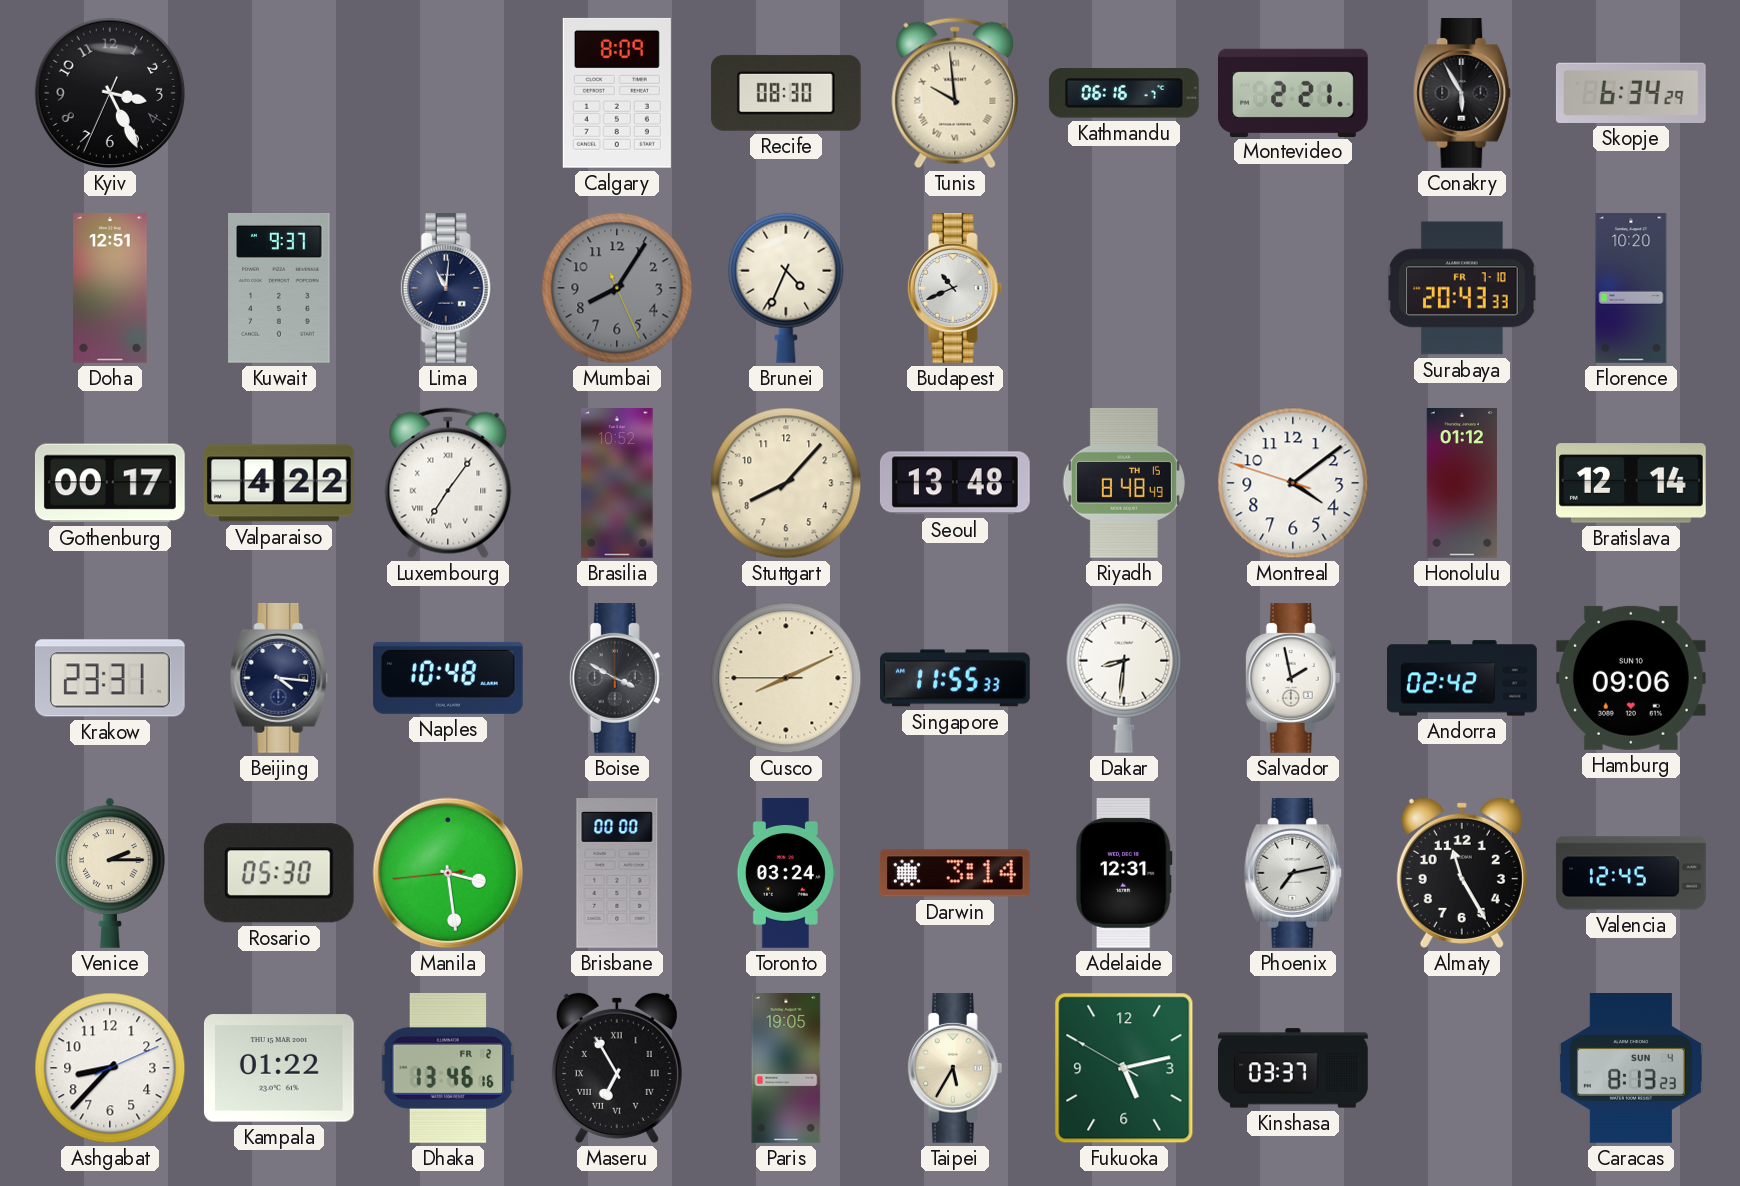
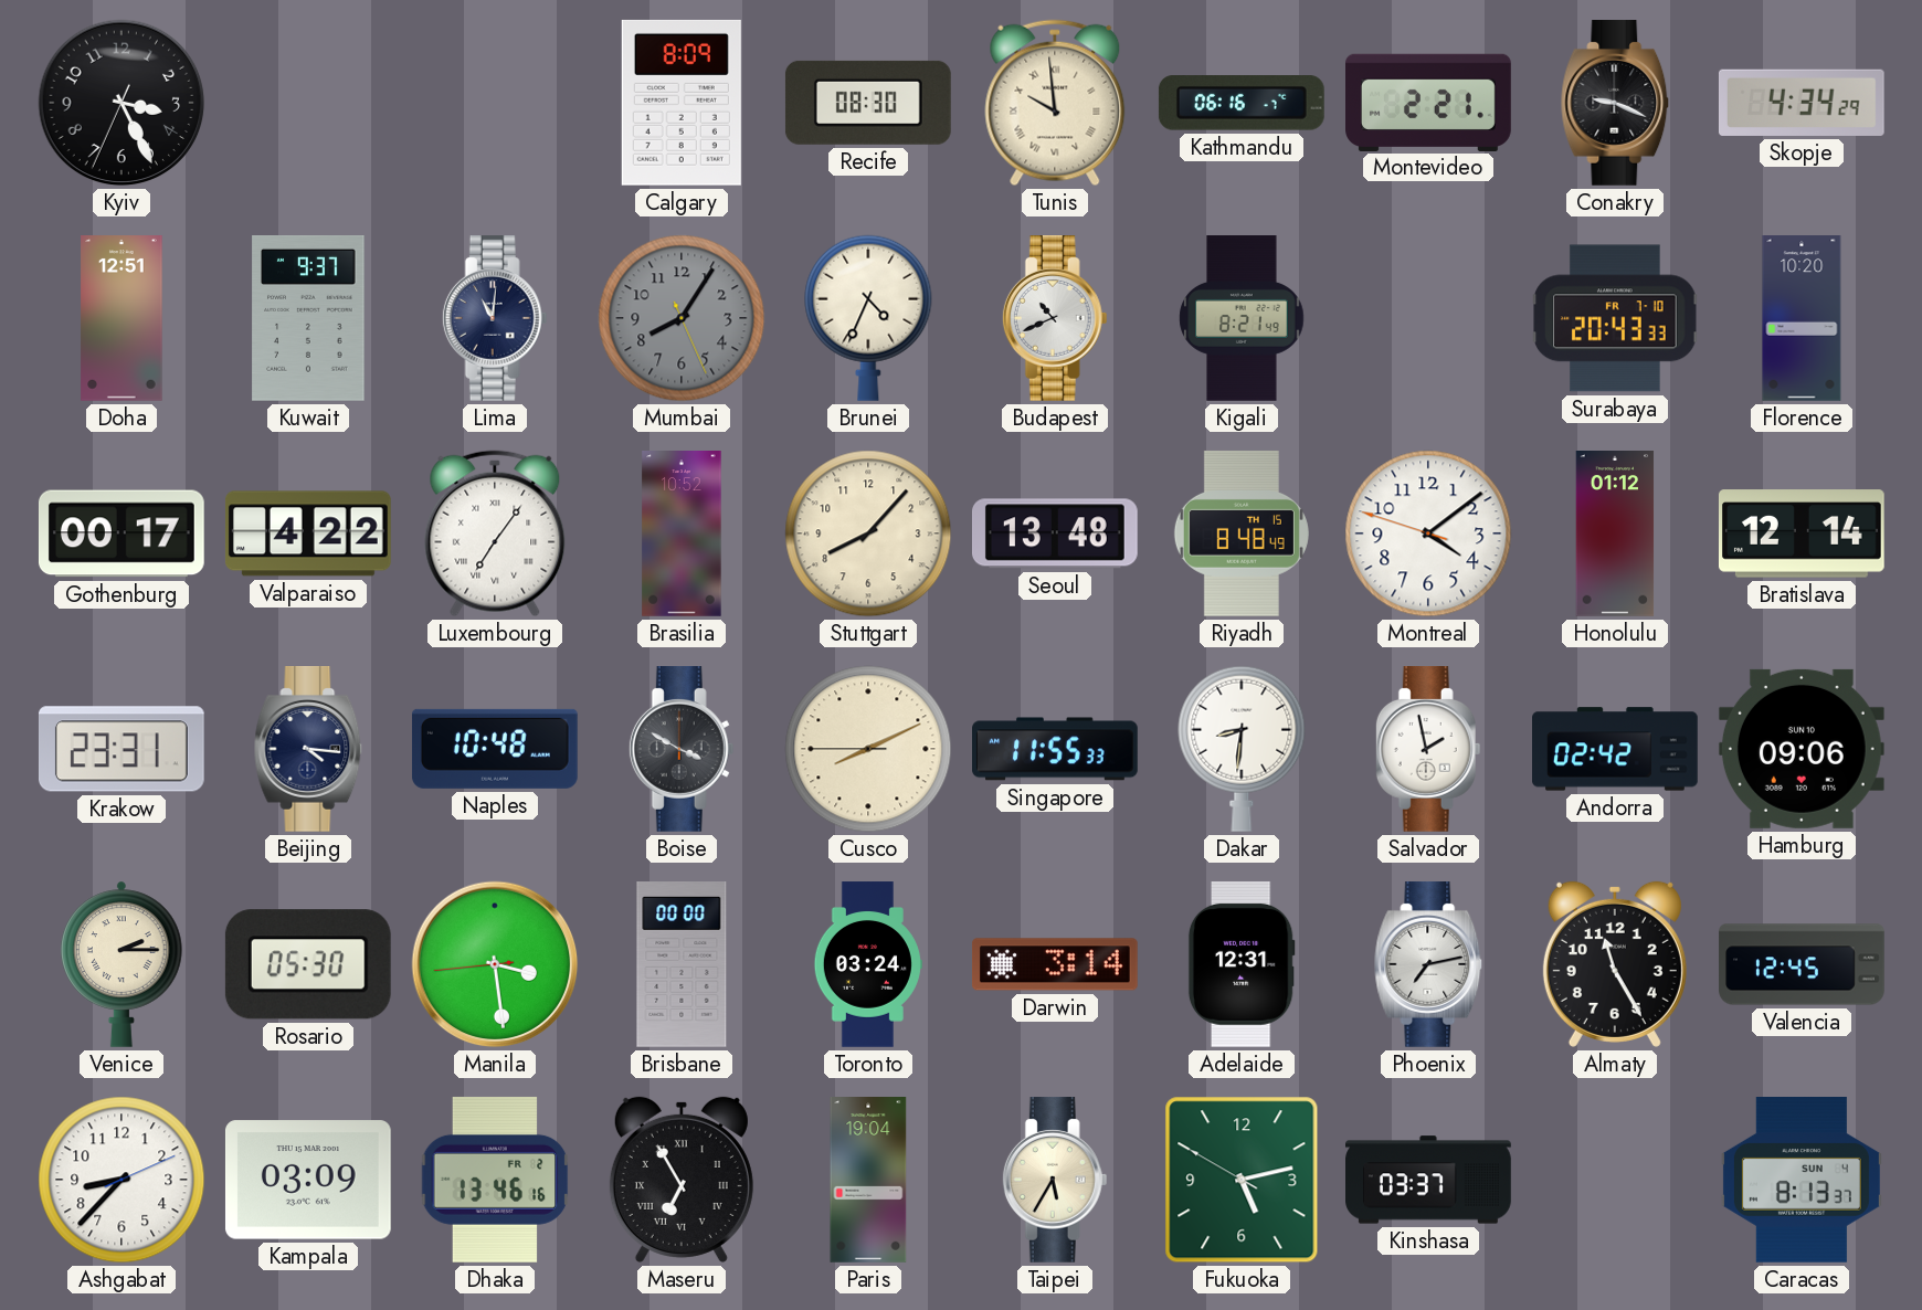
Conakry: 5:55 -> 9:19 (1615, 104)
Skopje: 6:34 -> 4:34 (1802, 103)
Kigali: none -> 8:21 (1242, 318)
Kampala: 01:22 -> 03:09 (308, 1180)
Paris: 19:05 -> 19:04 (868, 1180)
Caracas: 8:13:23 -> 8:13:37 (1802, 1181)
